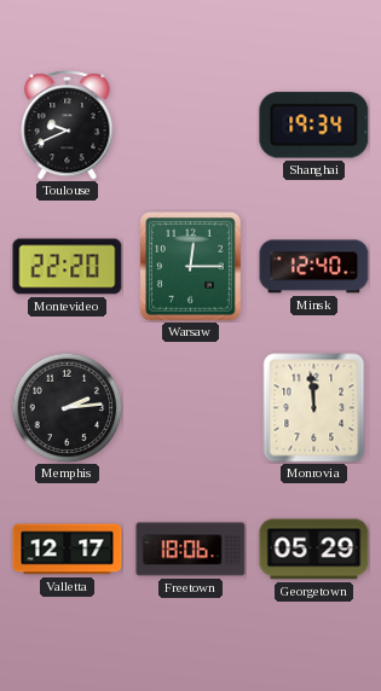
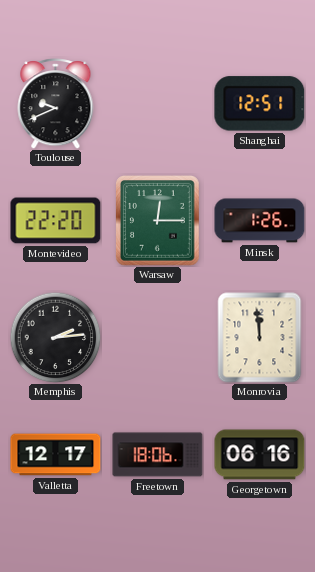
Shanghai: 19:34 -> 12:51 (260, 104)
Minsk: 12:40 -> 1:26 (260, 221)
Georgetown: 05:29 -> 06:16 (260, 455)
